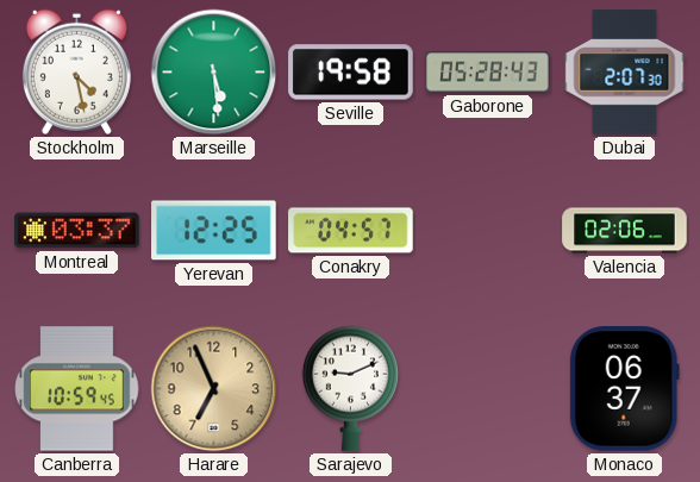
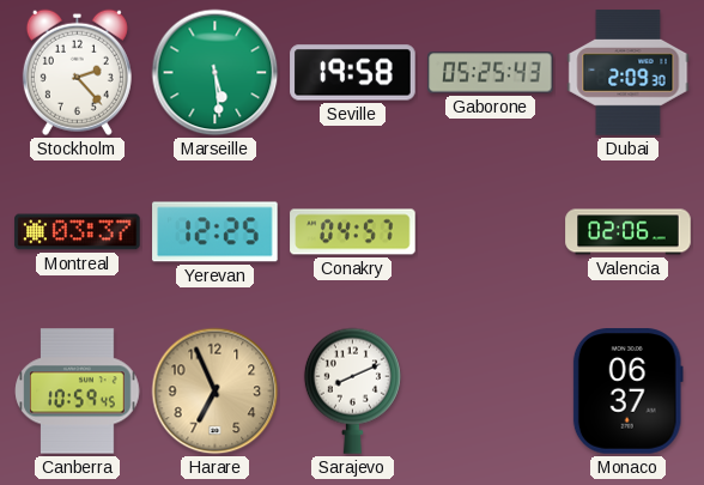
Stockholm: 4:28 -> 2:23 (77, 72)
Gaborone: 05:28 -> 05:25 (491, 73)
Dubai: 2:07 -> 2:09 (629, 73)
Sarajevo: 9:11 -> 8:11 (352, 390)
